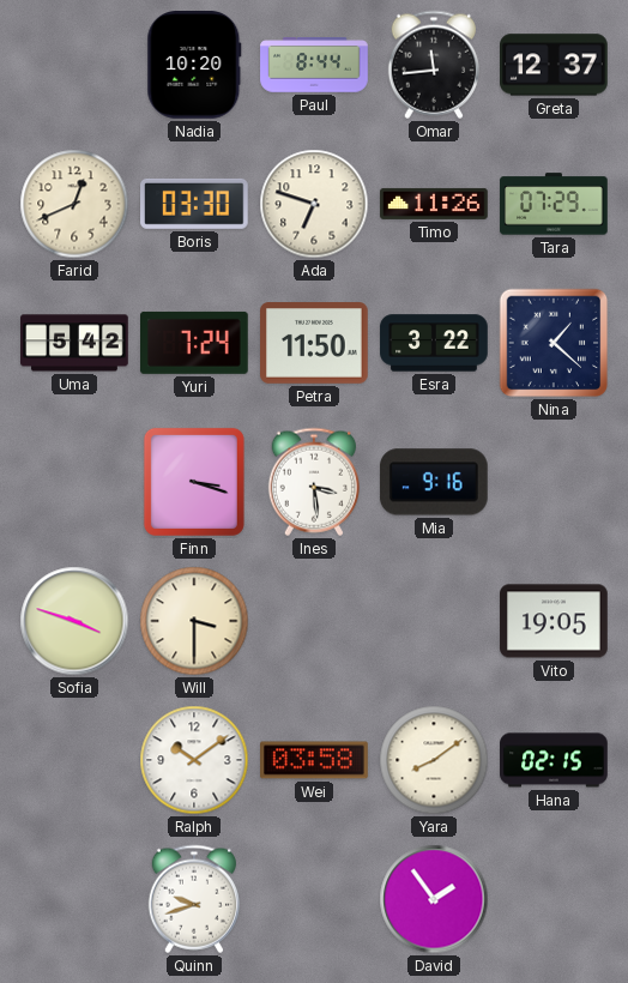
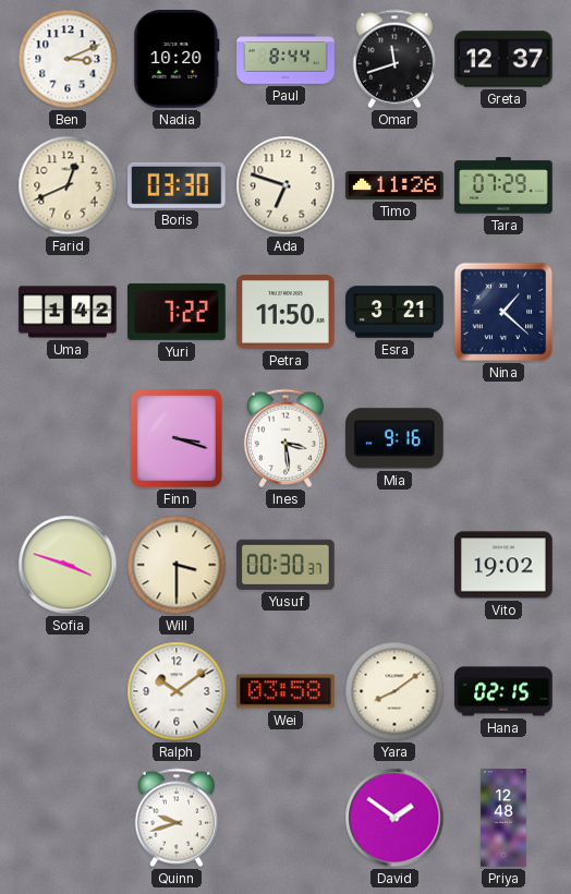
Ben: none -> 3:11 (68, 59)
Omar: 11:44 -> 11:42 (393, 59)
Uma: 5:42 -> 1:42 (68, 312)
Yuri: 7:24 -> 7:22 (178, 312)
Esra: 3:22 -> 3:21 (394, 312)
Yusuf: none -> 00:30 (287, 565)
Vito: 19:05 -> 19:02 (503, 565)
David: 1:54 -> 1:51 (394, 818)
Priya: none -> 12:48 (503, 818)
